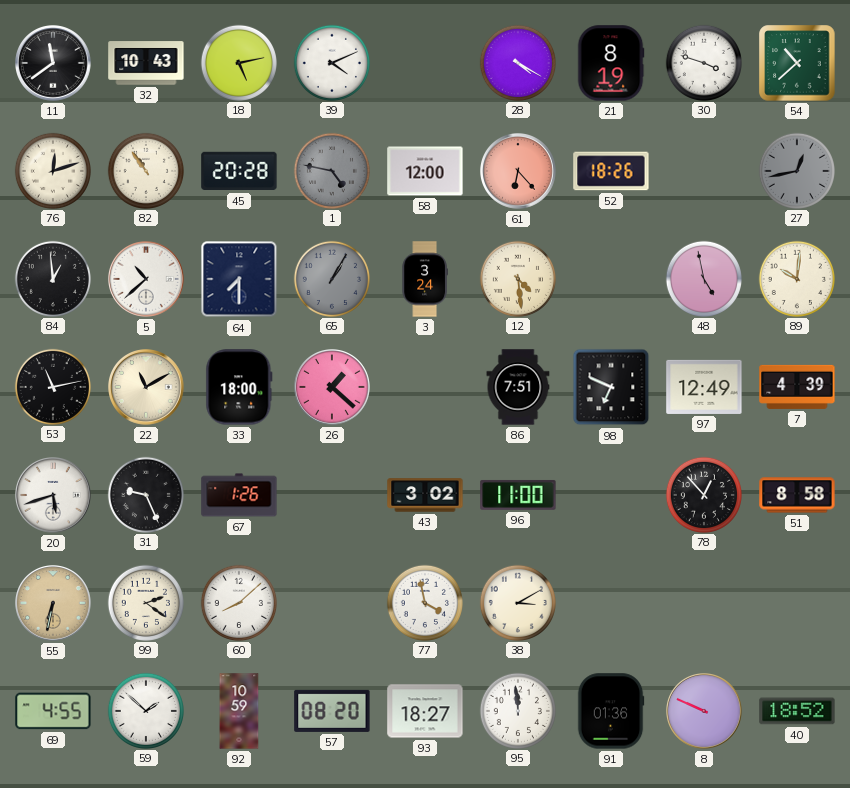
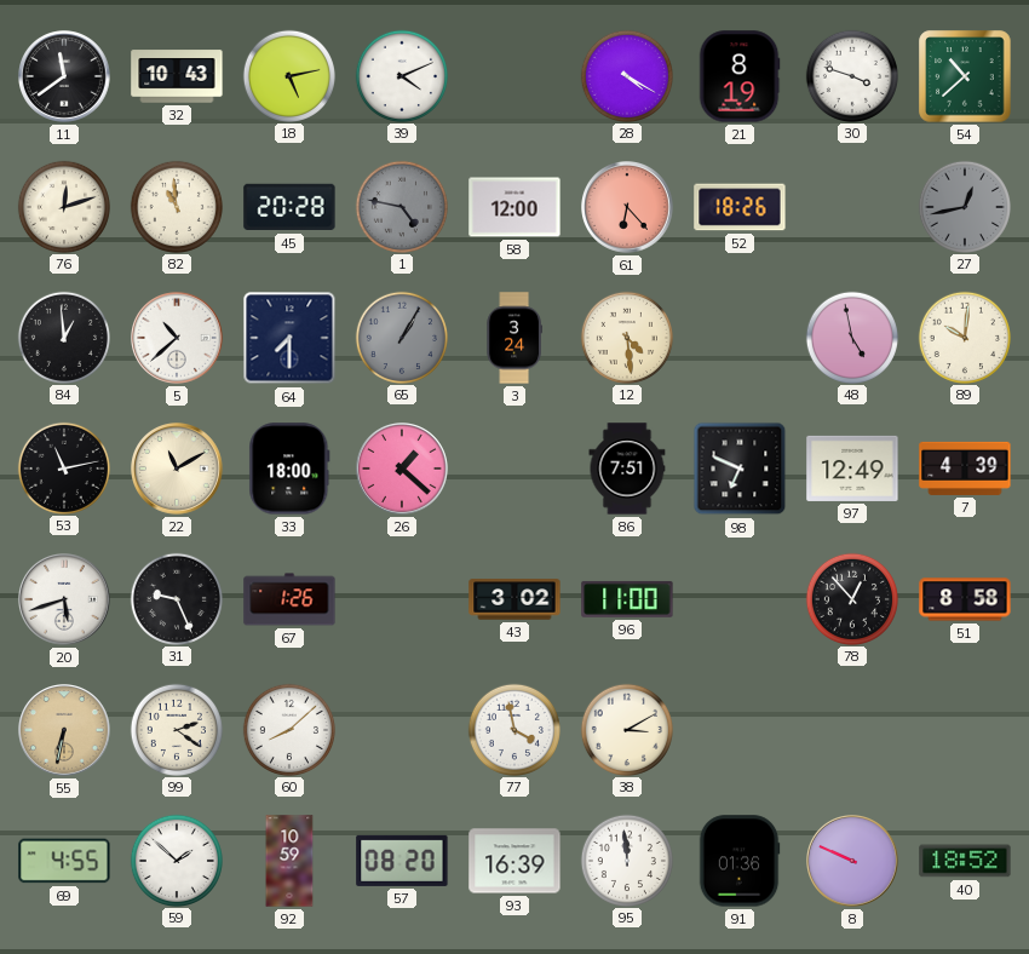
82: 10:54 -> 10:59 (176, 206)
93: 18:27 -> 16:39 (514, 861)
